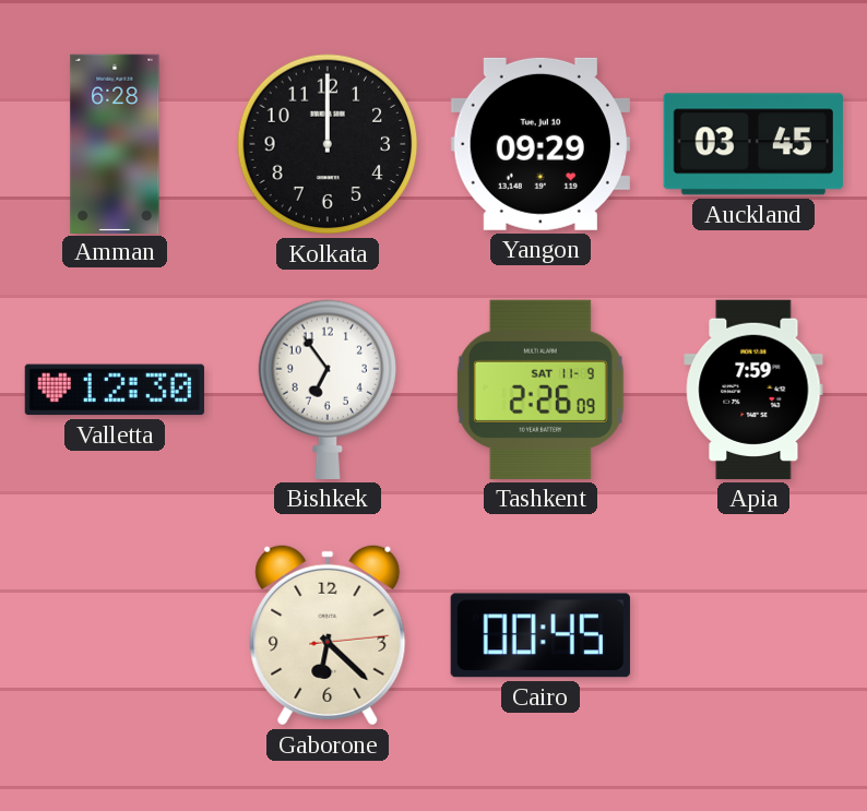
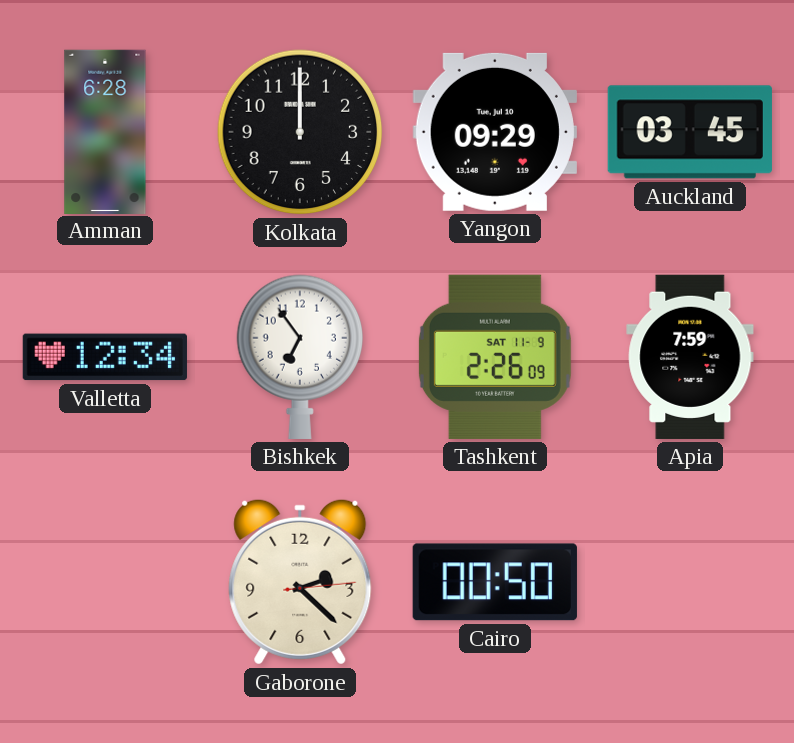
Valletta: 12:30 -> 12:34 (105, 357)
Gaborone: 6:22 -> 2:22 (300, 582)
Cairo: 00:45 -> 00:50 (495, 582)
